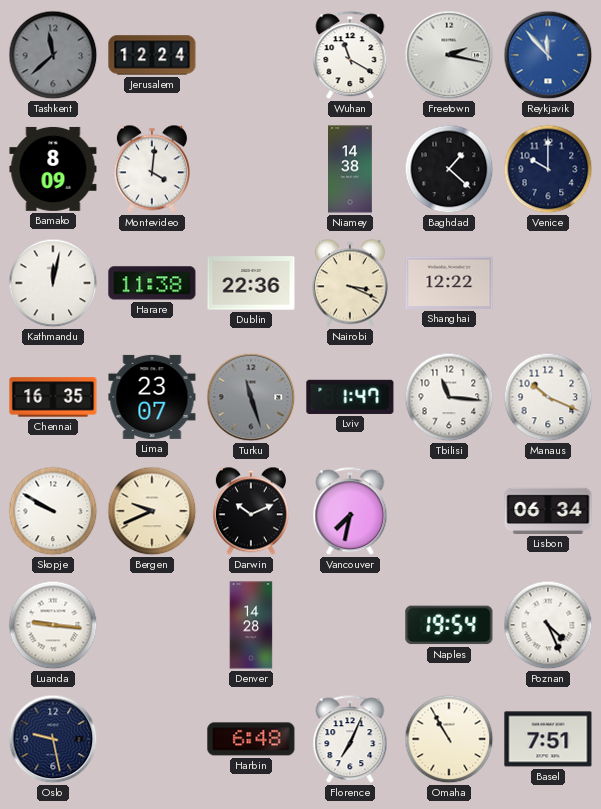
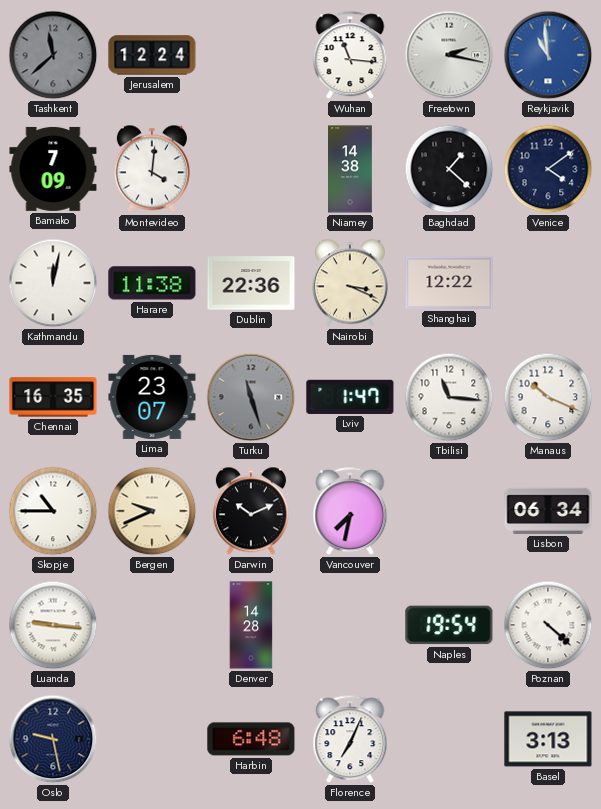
Wuhan: 11:20 -> 11:16 (350, 56)
Reykjavik: 11:53 -> 10:59 (548, 55)
Bamako: 8:09 -> 7:09 (53, 169)
Venice: 10:00 -> 4:09 (548, 169)
Skopje: 9:50 -> 10:45 (53, 511)
Poznan: 4:26 -> 4:22 (548, 625)
Omaha: 10:55 -> none (449, 739)
Basel: 7:51 -> 3:13 (548, 739)
